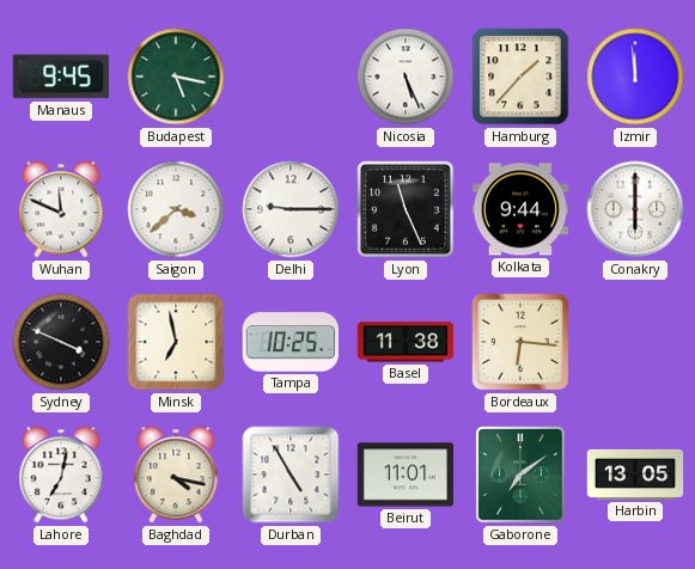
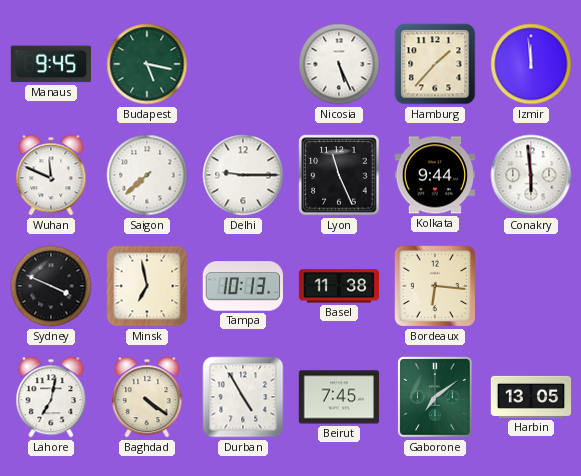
Saigon: 3:38 -> 7:38 (147, 175)
Conakry: 6:00 -> 5:59 (531, 175)
Tampa: 10:25 -> 10:13 (242, 286)
Baghdad: 4:17 -> 4:21 (147, 397)
Beirut: 11:01 -> 7:45 (339, 397)
